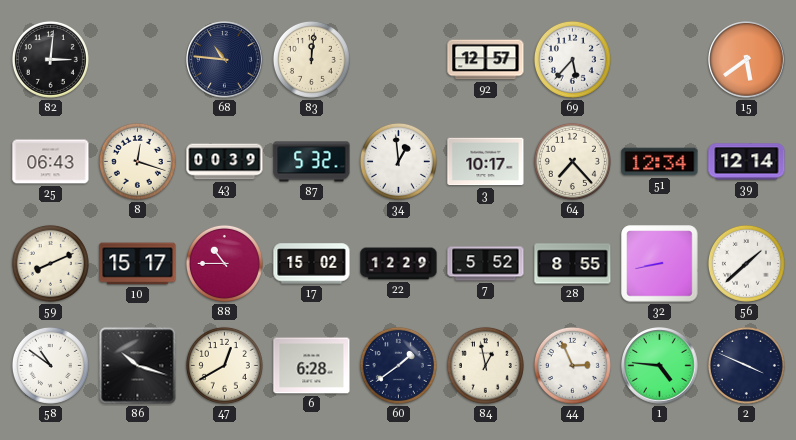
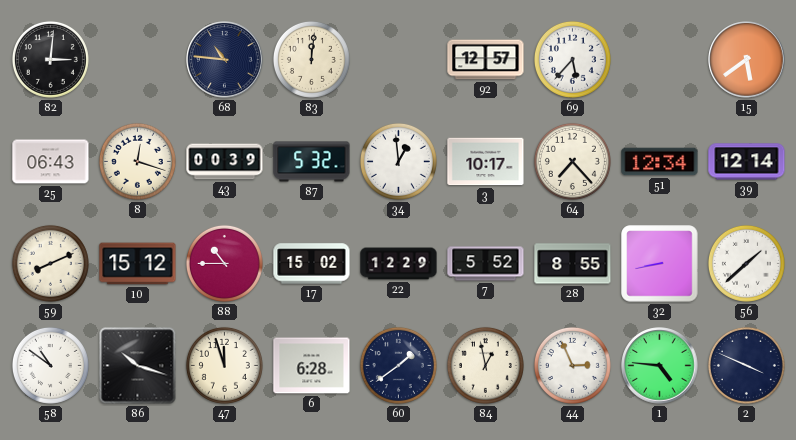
10: 15:17 -> 15:12 (138, 264)
47: 12:40 -> 11:57 (224, 365)
